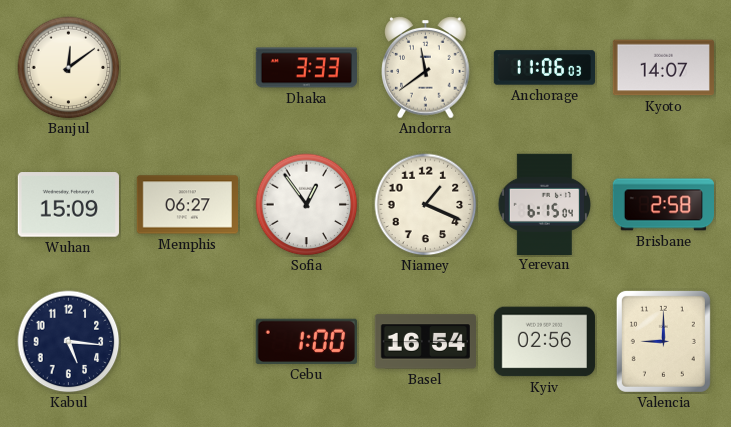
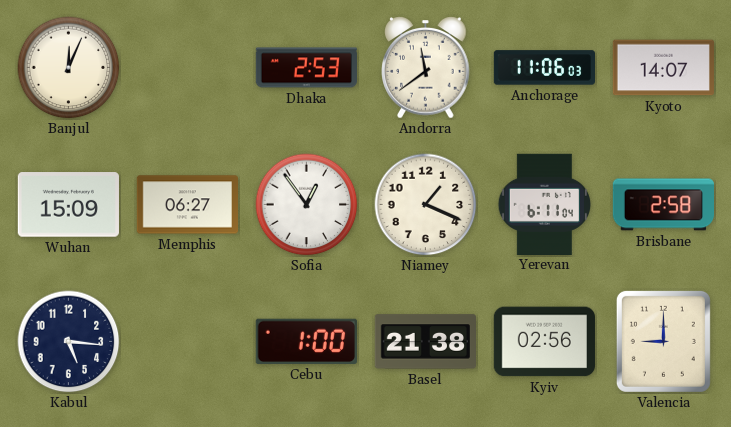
Banjul: 12:09 -> 12:04 (69, 68)
Dhaka: 3:33 -> 2:53 (306, 68)
Yerevan: 6:15 -> 6:11 (544, 204)
Basel: 16:54 -> 21:38 (425, 342)
